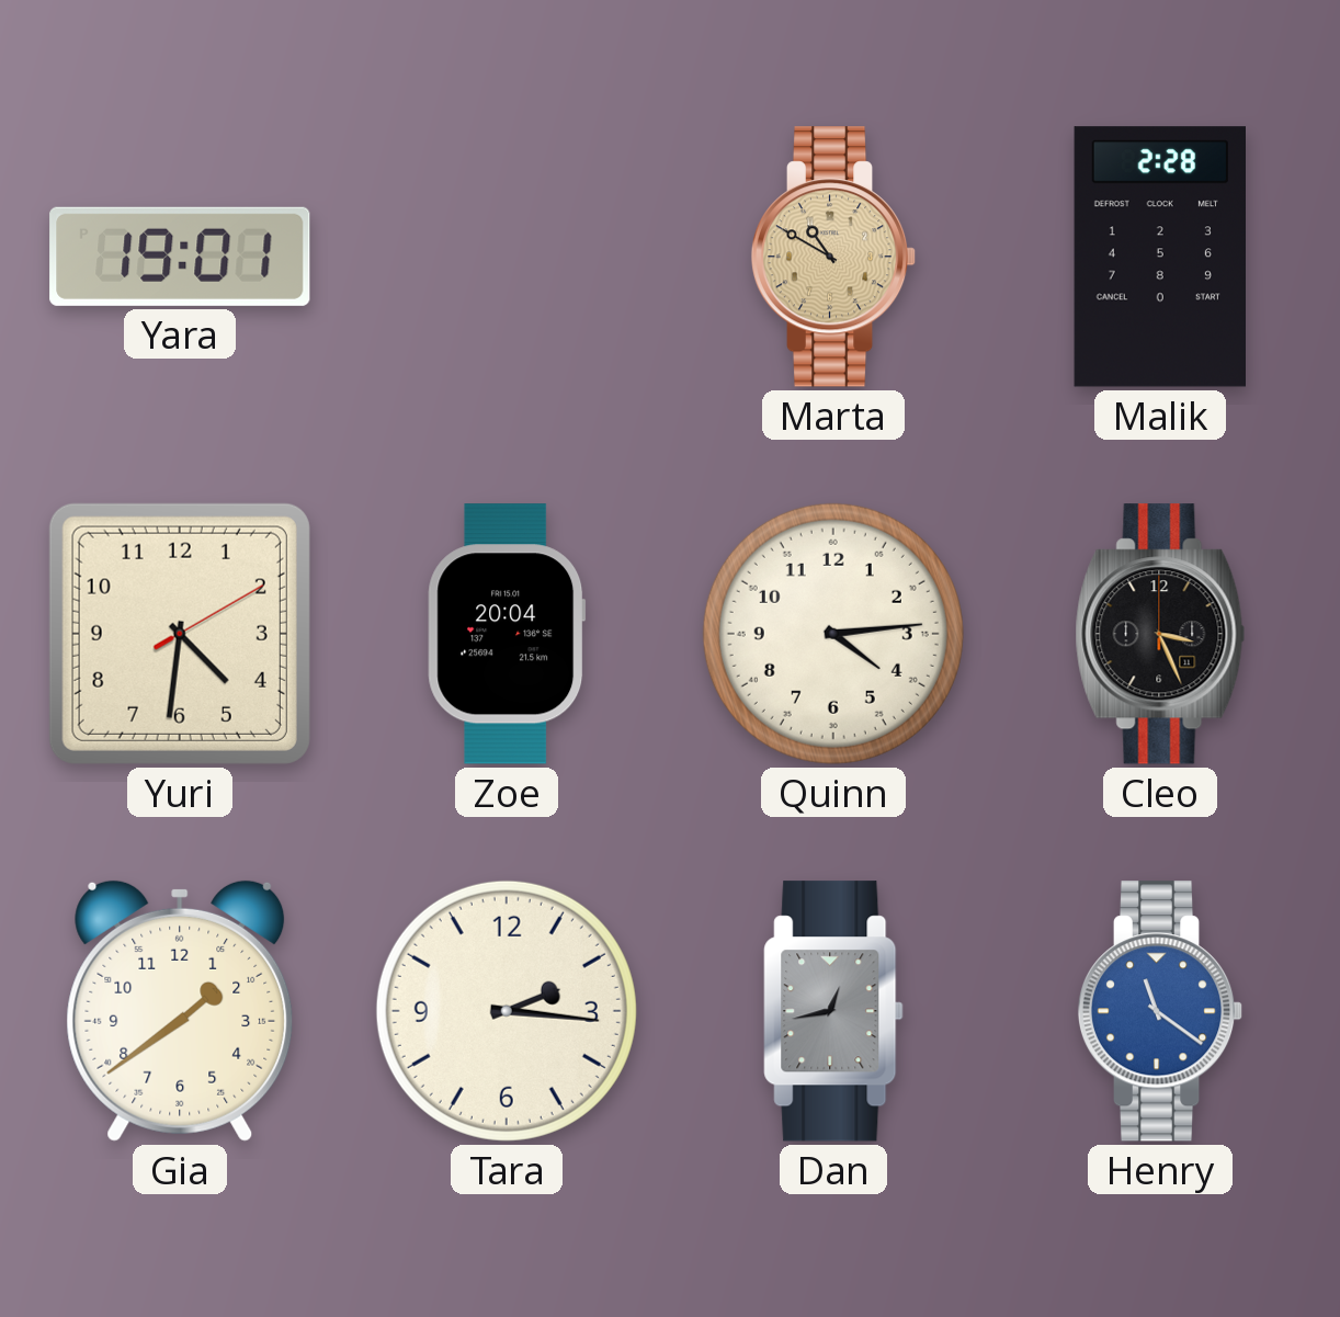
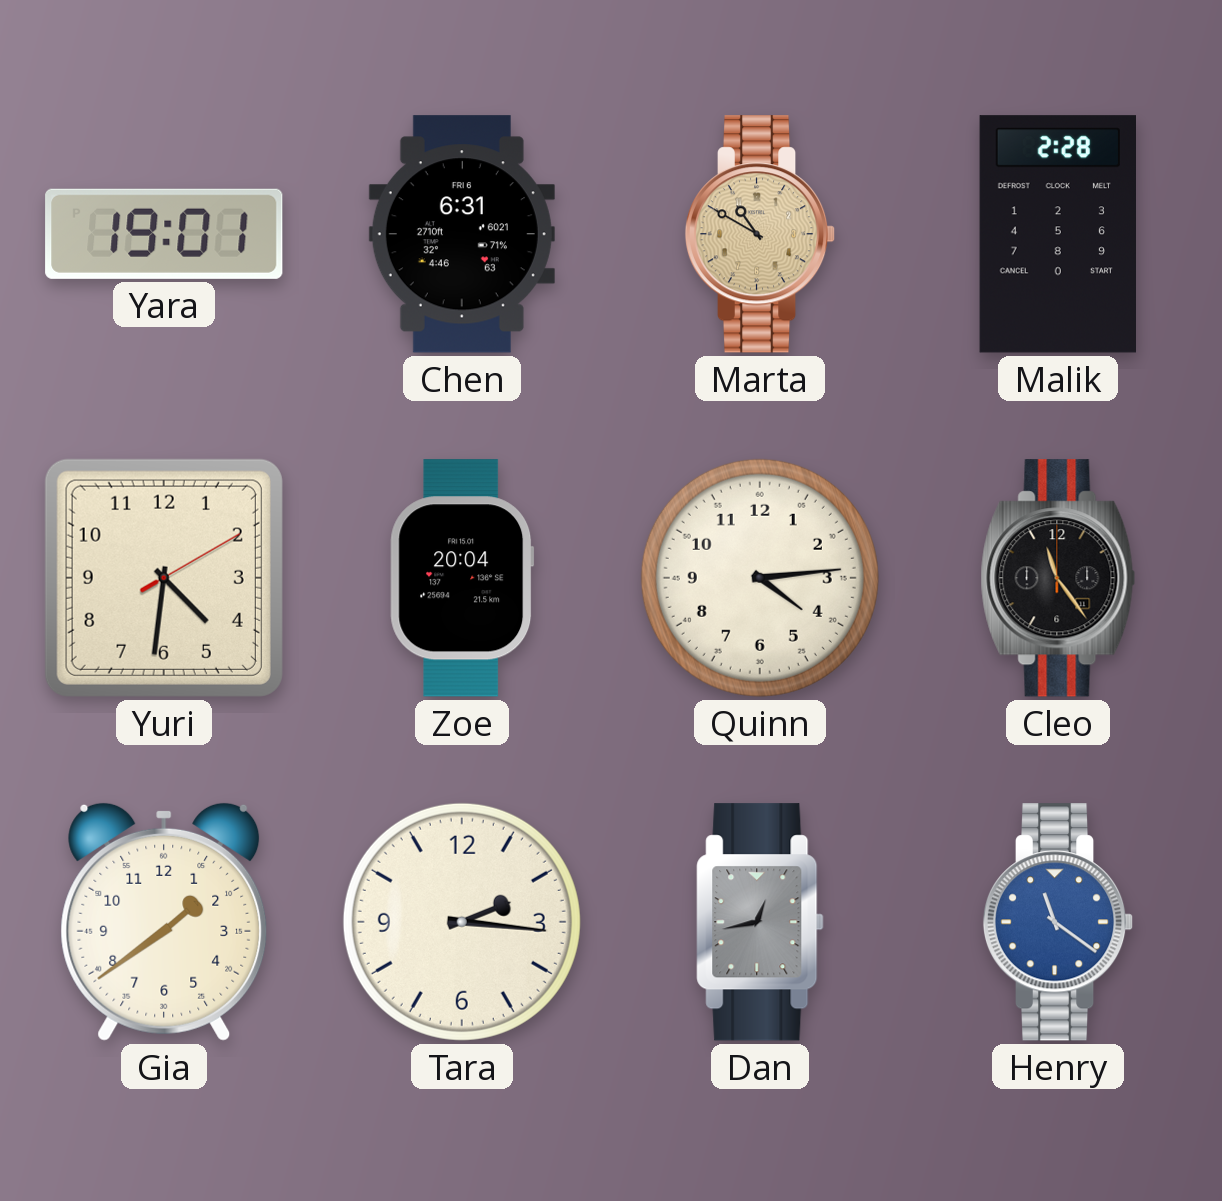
Chen: none -> 6:31 (462, 234)
Cleo: 3:26 -> 11:24 (1058, 578)
